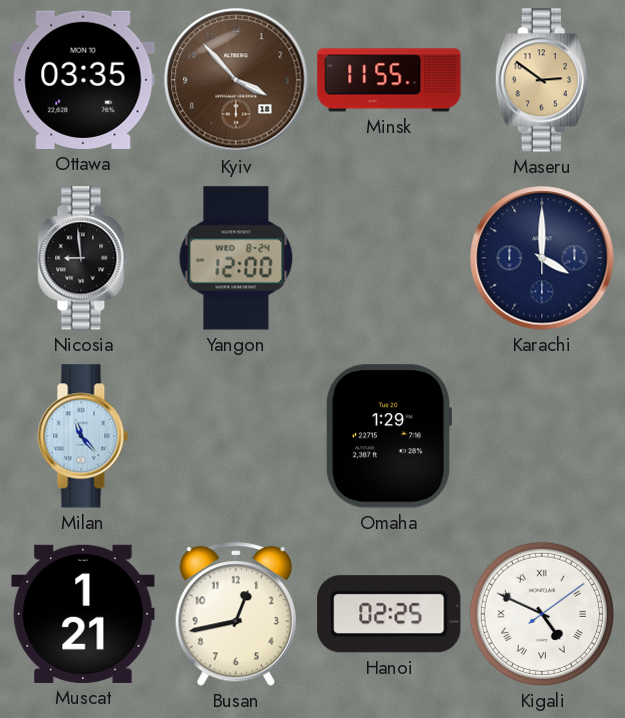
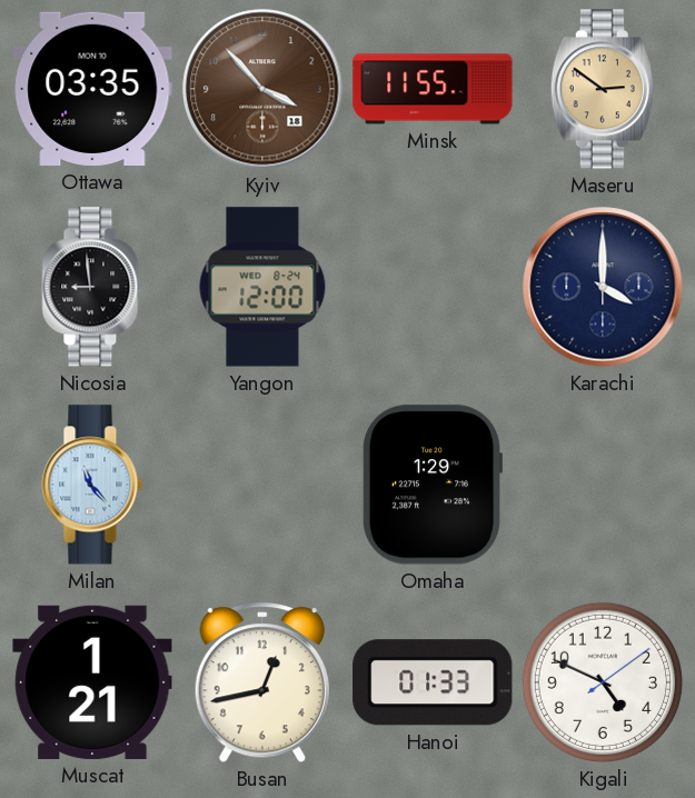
Hanoi: 02:25 -> 01:33 (433, 682)
Kigali numerals: Roman -> Arabic (603, 682)
